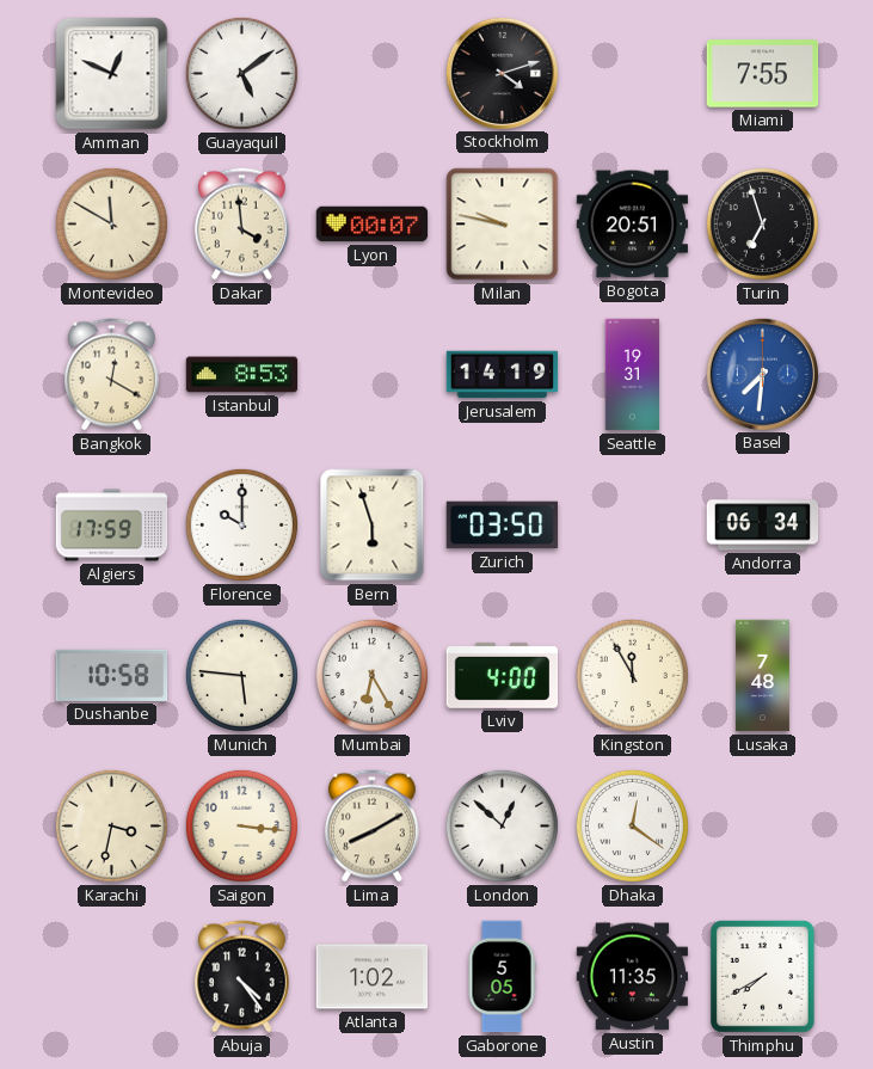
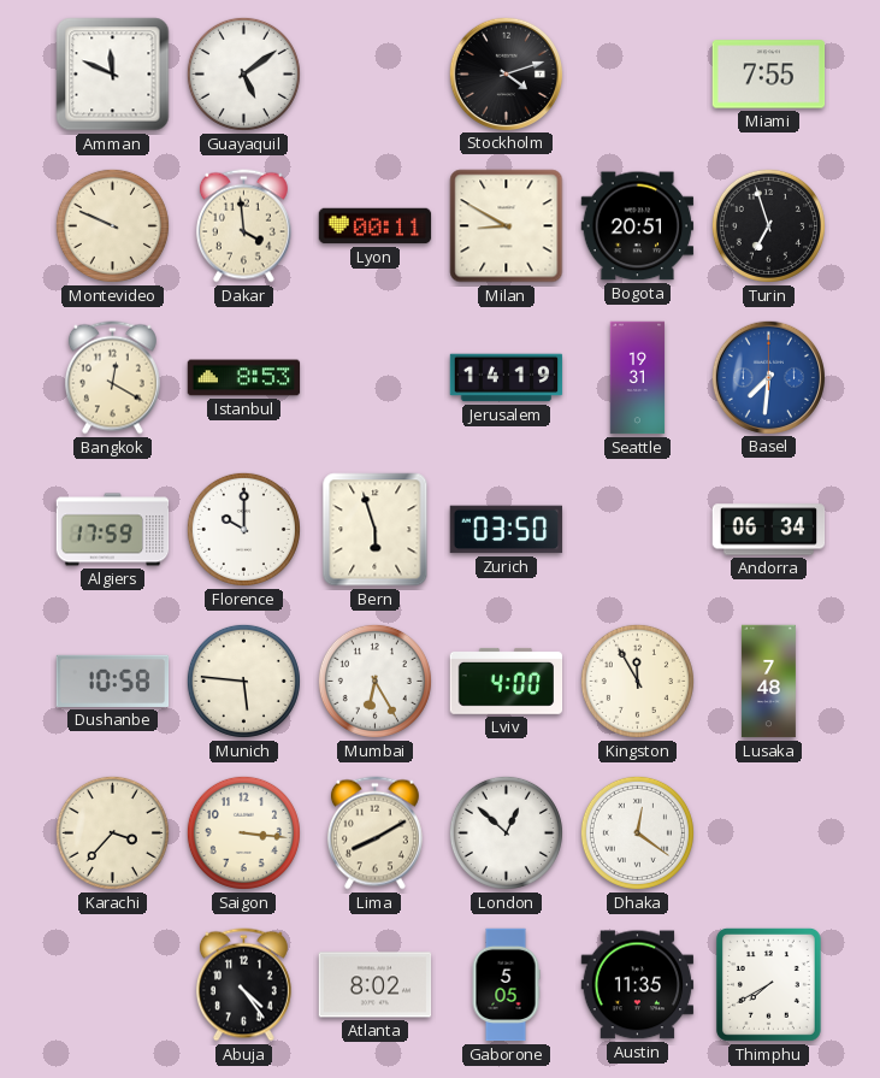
Amman: 12:49 -> 11:49 (113, 75)
Montevideo: 11:50 -> 9:49 (112, 225)
Lyon: 00:07 -> 00:11 (376, 226)
Milan: 9:47 -> 8:50 (507, 226)
Karachi: 3:32 -> 3:37 (112, 832)
Atlanta: 1:02 -> 8:02 (376, 985)
